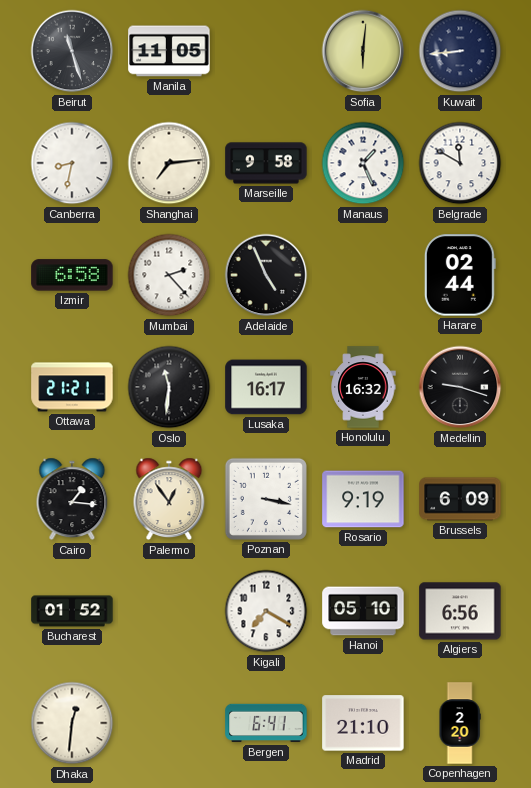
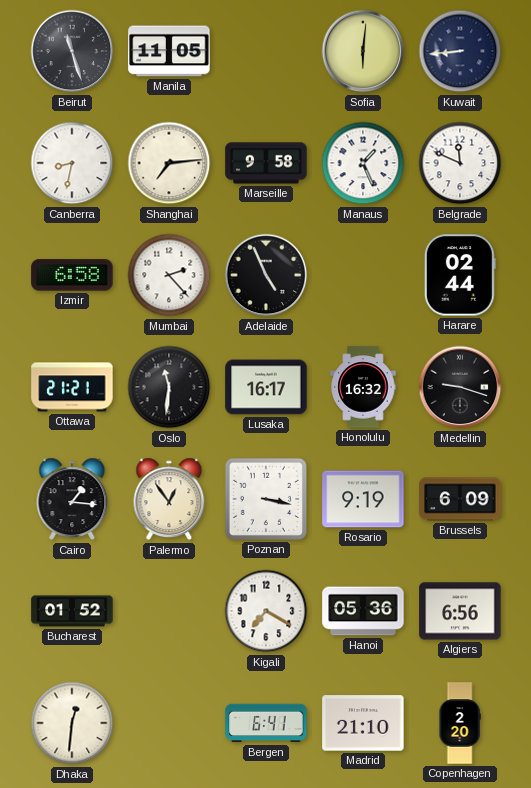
Belgrade: 11:50 -> 11:49 (460, 163)
Hanoi: 05:10 -> 05:36 (363, 611)
